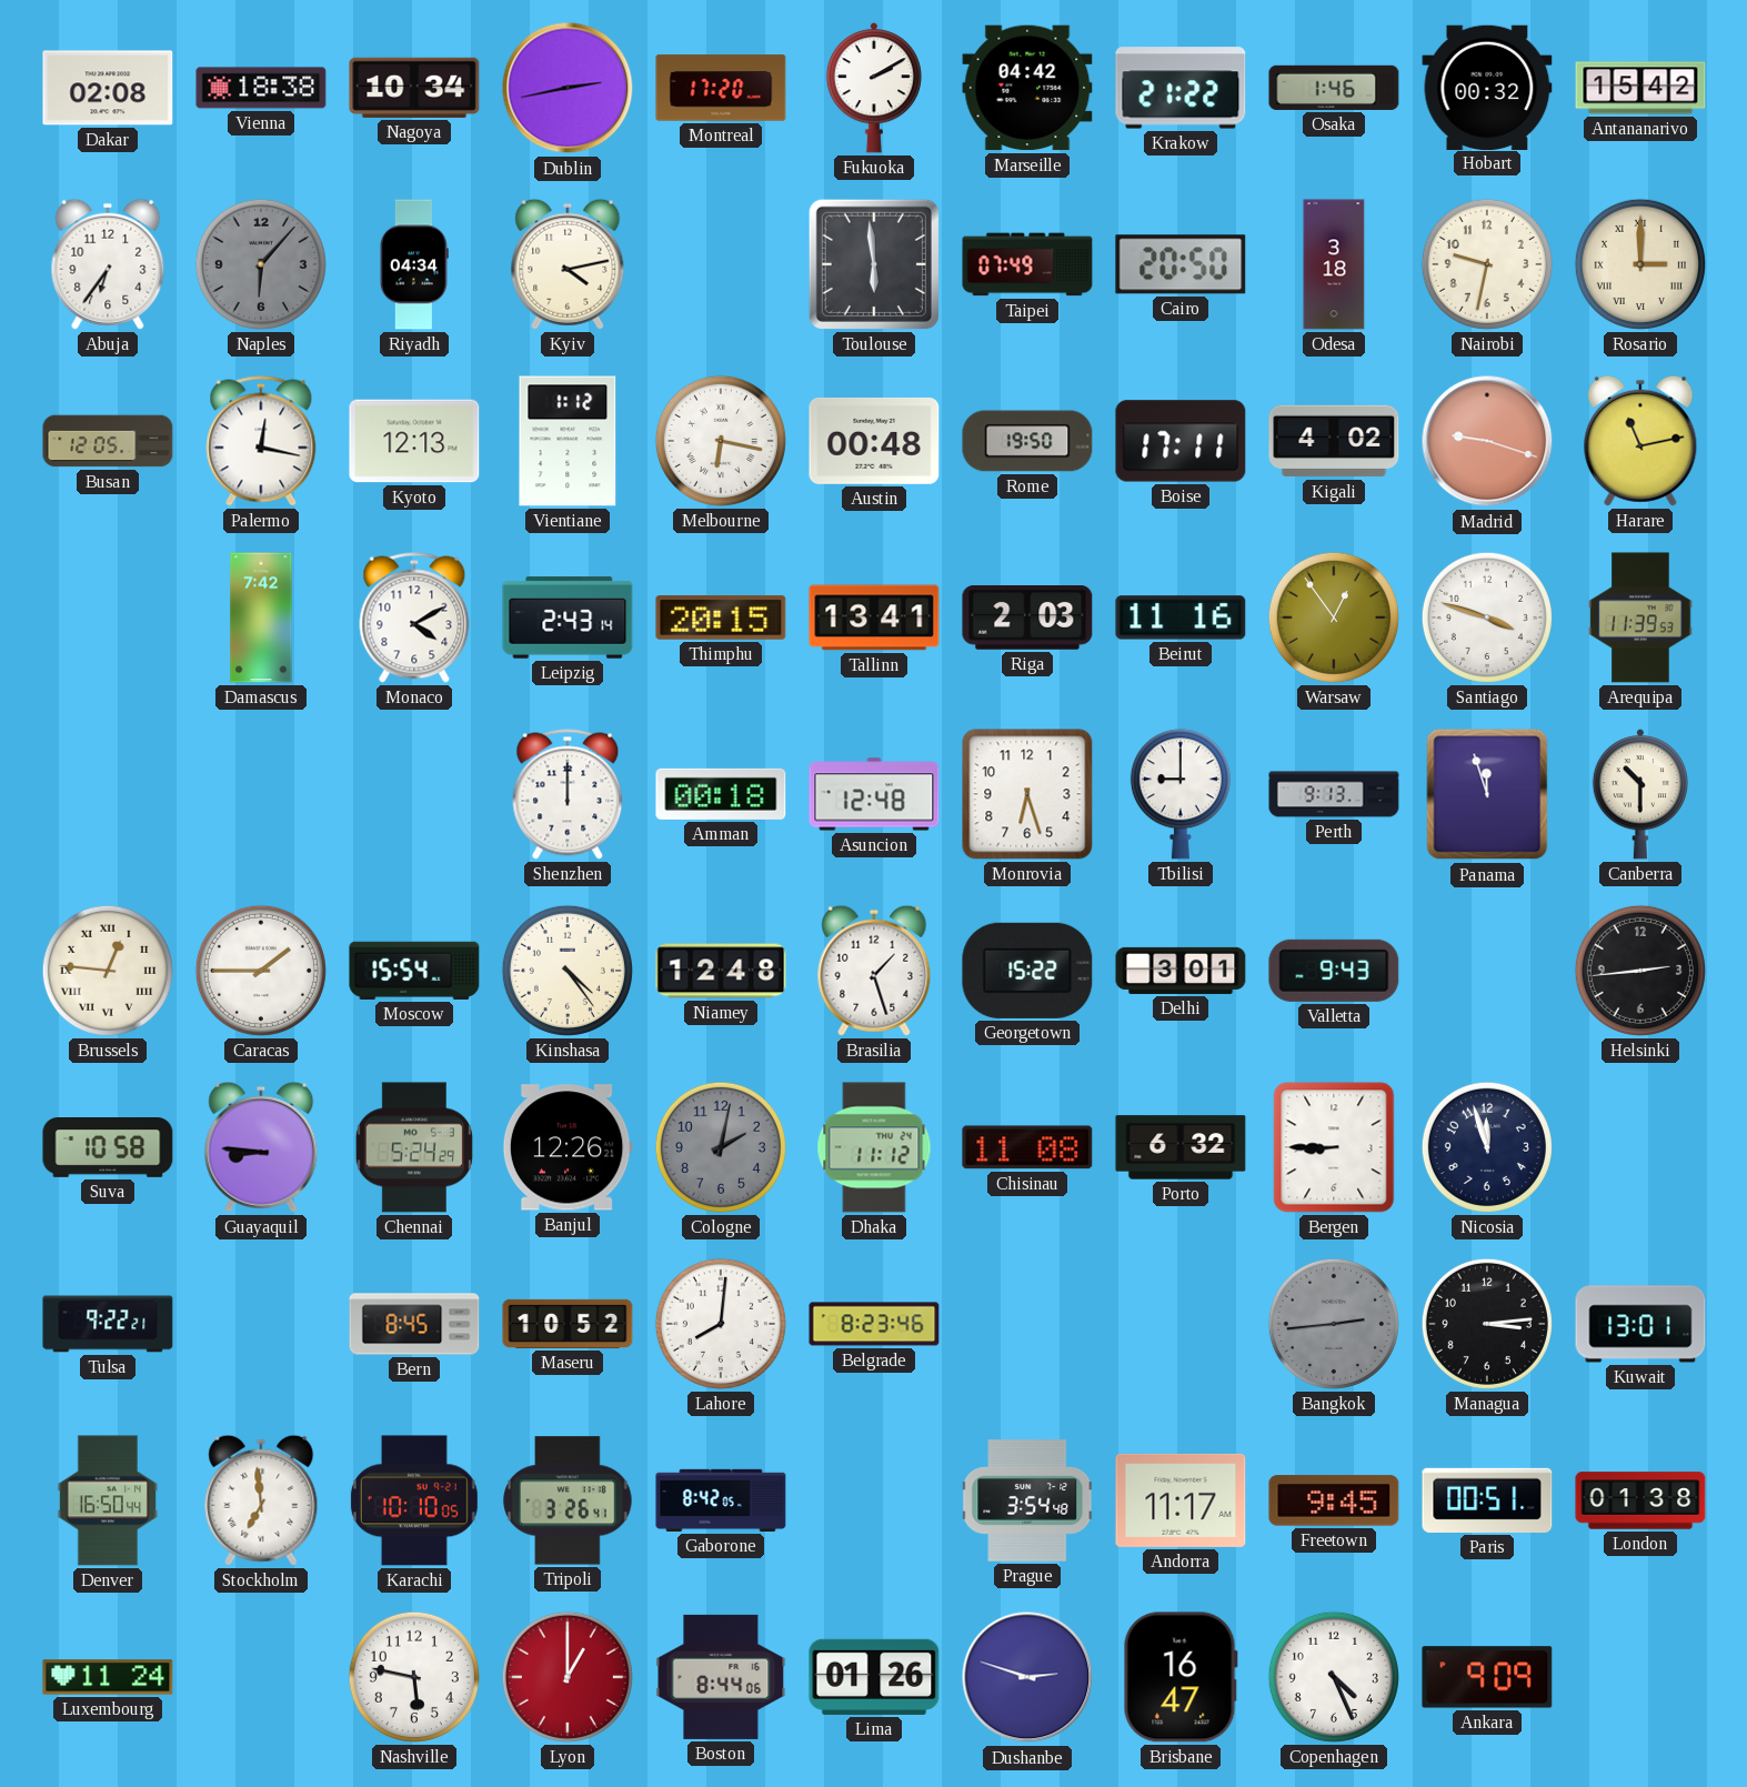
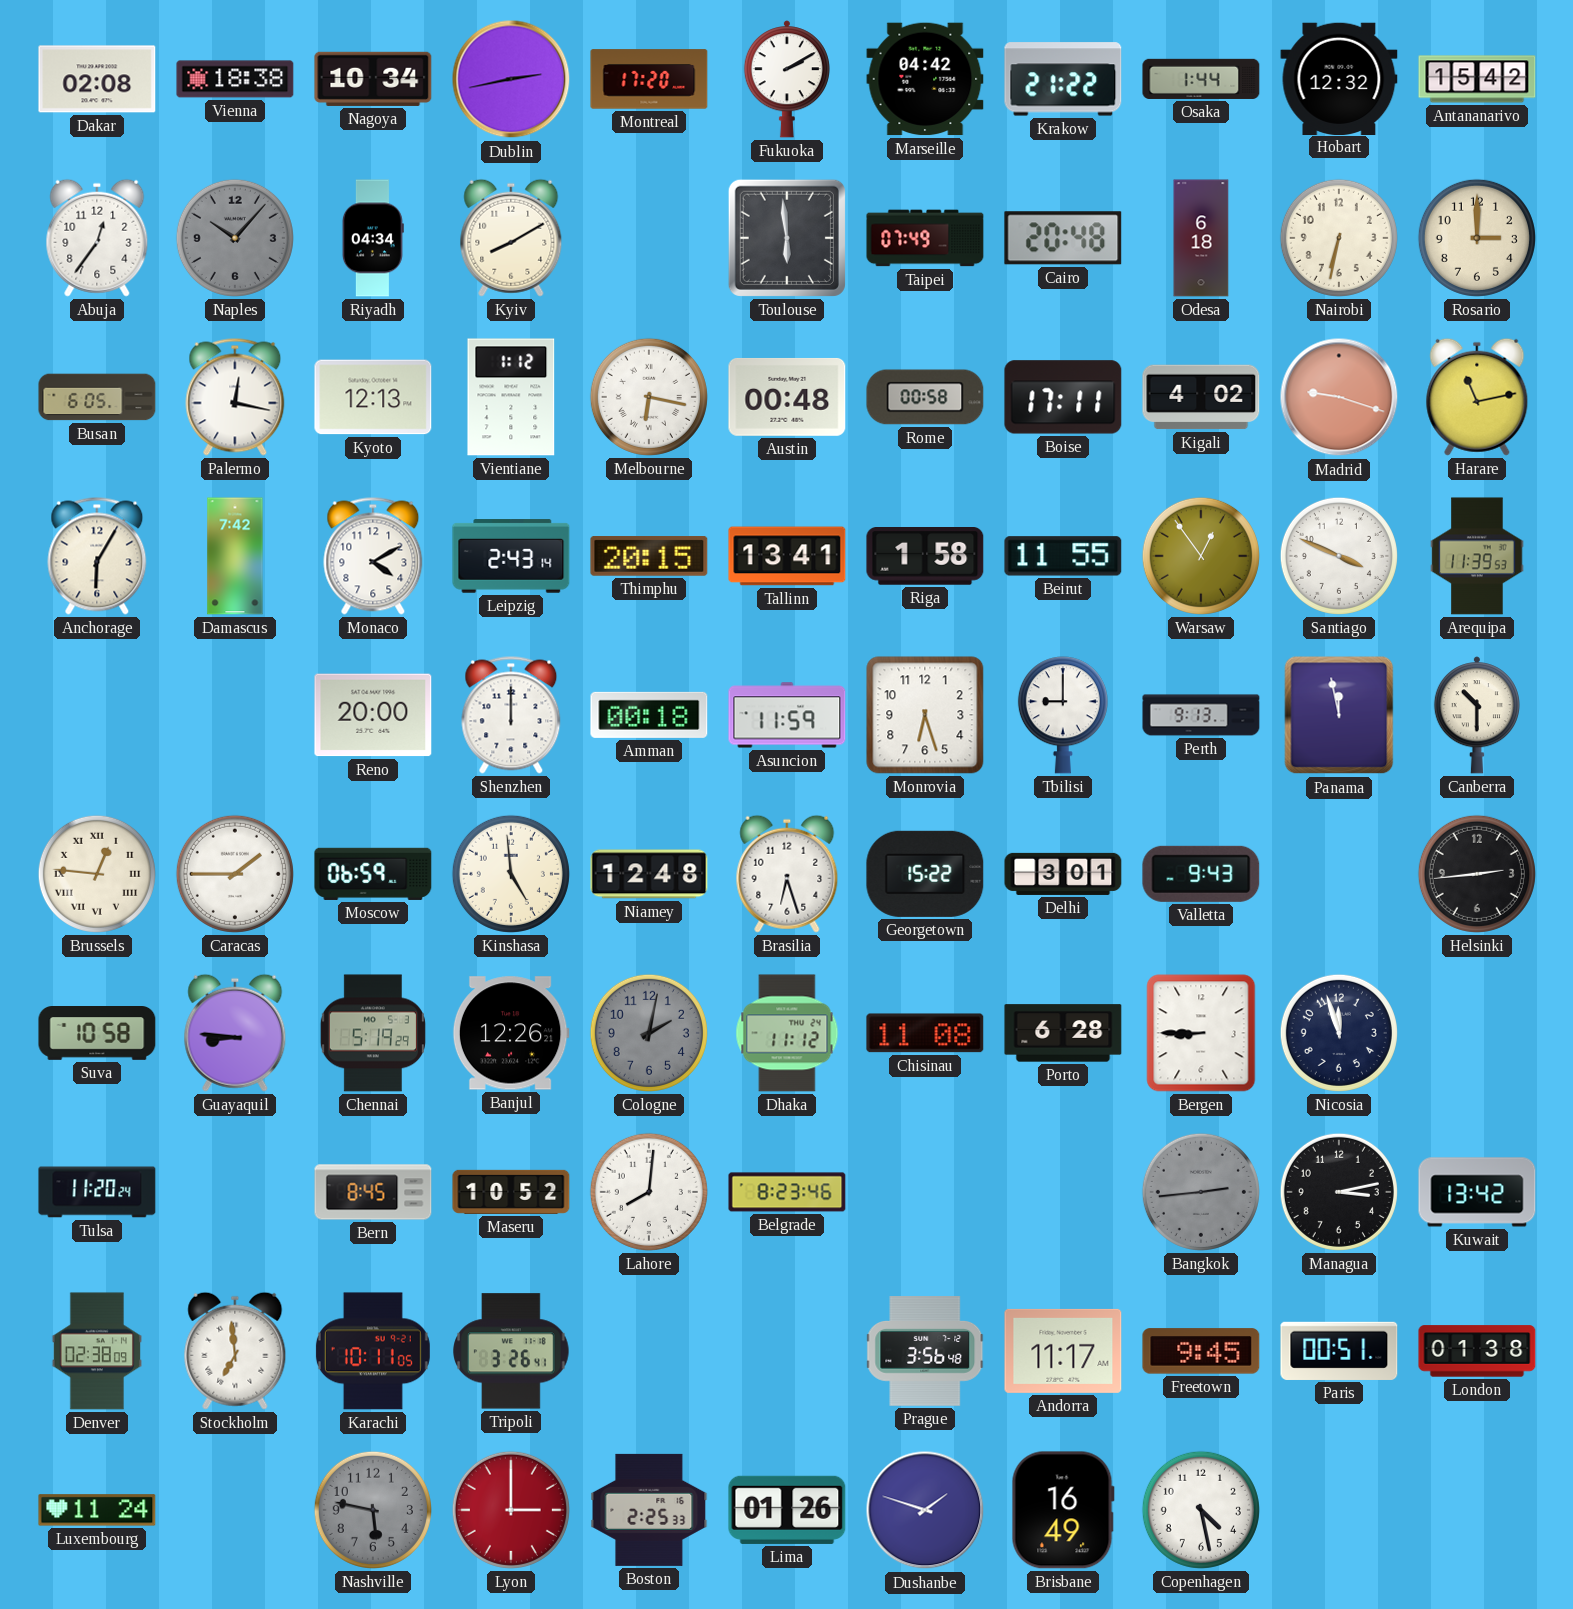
Osaka: 1:46 -> 1:44 (1201, 79)
Hobart: 00:32 -> 12:32 (1339, 78)
Abuja: 6:36 -> 12:36 (97, 238)
Naples: 6:07 -> 10:07 (235, 238)
Kyiv: 4:13 -> 8:10 (511, 238)
Cairo: 20:50 -> 20:48 (1063, 238)
Odesa: 3:18 -> 6:18 (1201, 238)
Nairobi: 9:32 -> 6:32 (1339, 238)
Rosario numerals: Roman -> Arabic (1477, 238)
Busan: 12:05 -> 6:05 (97, 397)
Rome: 19:50 -> 00:58 (925, 397)
Anchorage: none -> 6:05 (97, 556)
Riga: 2:03 -> 1:58 (925, 557)
Beirut: 11:16 -> 11:55 (1063, 556)
Santiago: 3:48 -> 3:49 (1339, 556)
Reno: none -> 20:00 (373, 715)
Asuncion: 12:48 -> 11:59 (787, 715)
Panama: 11:57 -> 11:58 (1339, 715)
Moscow: 15:54 -> 06:59 (373, 874)
Kinshasa: 4:24 -> 4:59 (511, 874)
Brasilia: 1:27 -> 6:27 (787, 874)
Chennai: 5:24 -> 5:19 (373, 1033)
Porto: 6:32 -> 6:28 (1063, 1033)
Tulsa: 9:22 -> 11:20 (97, 1192)
Managua: 3:14 -> 3:13 (1339, 1192)
Kuwait: 13:01 -> 13:42 (1477, 1192)
Denver: 16:50 -> 02:38 (96, 1351)
Karachi: 10:10 -> 10:11 (373, 1351)
Gaborone: 8:42 -> none (721, 1500)
Prague: 3:54 -> 3:56 (926, 1351)
Nashville dial: white -> grey (373, 1510)
Lyon: 1:00 -> 3:00 (511, 1510)
Boston: 8:44 -> 2:25 (649, 1510)
Dushanbe: 2:48 -> 1:48 (925, 1510)
Brisbane: 16:47 -> 16:49 (1063, 1510)
Copenhagen: 4:26 -> 4:28 (1201, 1510)
Ankara: 9:09 -> none (1487, 1677)
